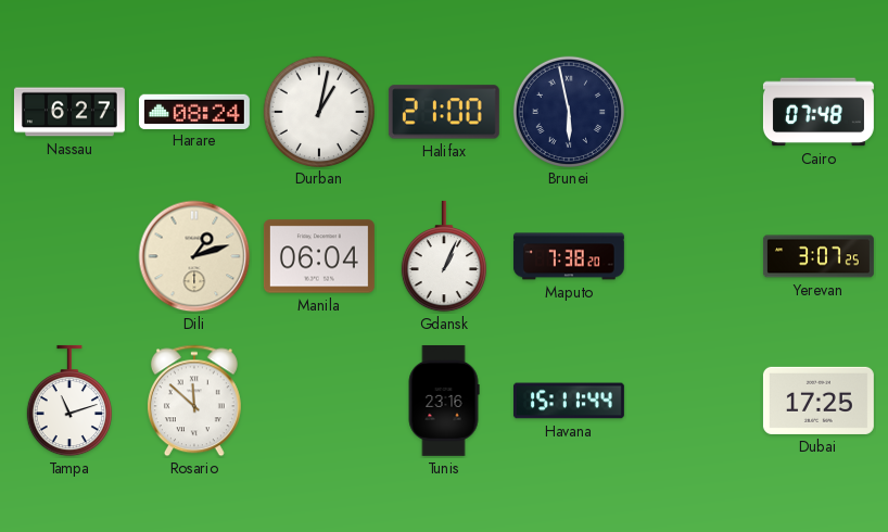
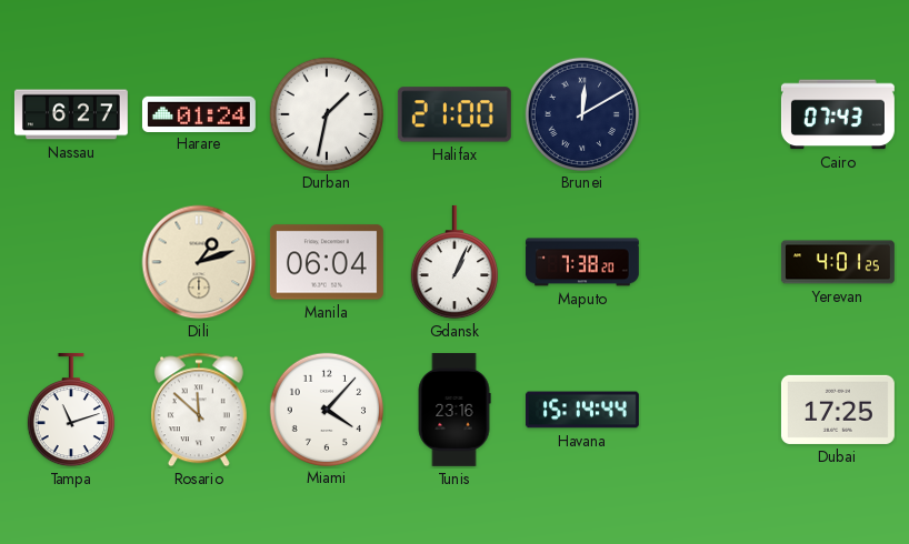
Harare: 08:24 -> 01:24 (199, 113)
Durban: 1:02 -> 1:32 (326, 113)
Brunei: 5:58 -> 12:10 (581, 113)
Cairo: 07:48 -> 07:43 (838, 114)
Yerevan: 3:07 -> 4:01 (838, 262)
Miami: none -> 4:07 (326, 409)
Havana: 15:11 -> 15:14 (582, 410)
